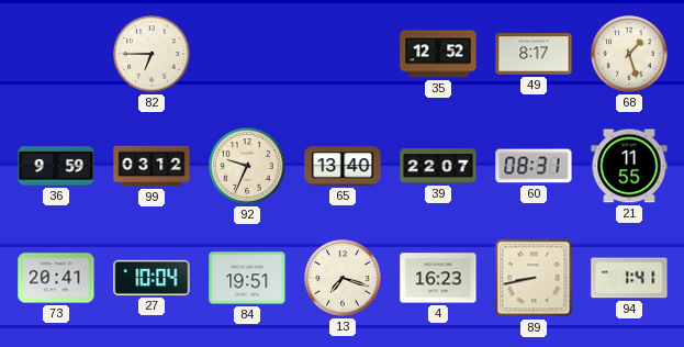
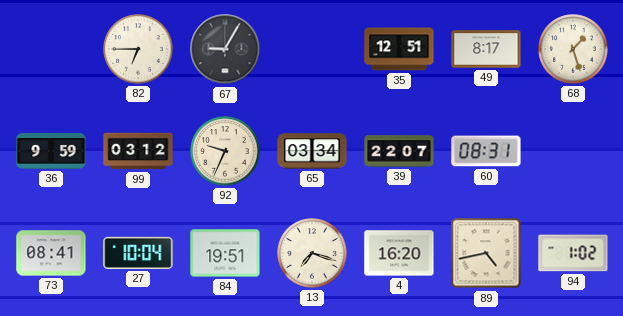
67: none -> 9:05 (225, 49)
35: 12:52 -> 12:51 (399, 49)
65: 13:40 -> 03:34 (312, 151)
21: 11:55 -> none (629, 166)
73: 20:41 -> 08:41 (51, 253)
4: 16:23 -> 16:20 (399, 253)
89: 8:43 -> 4:43 (486, 253)
94: 1:41 -> 1:02 (573, 253)
